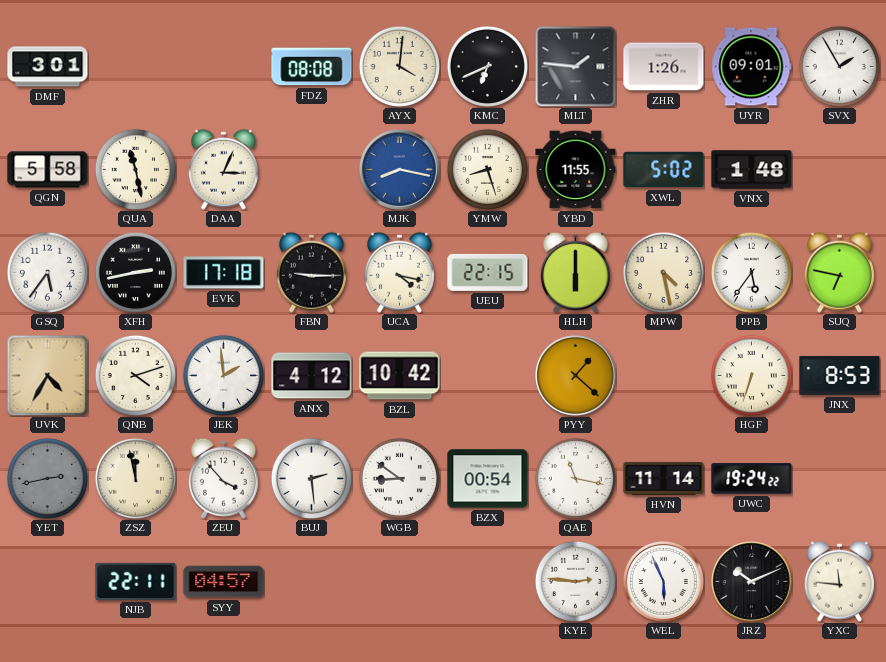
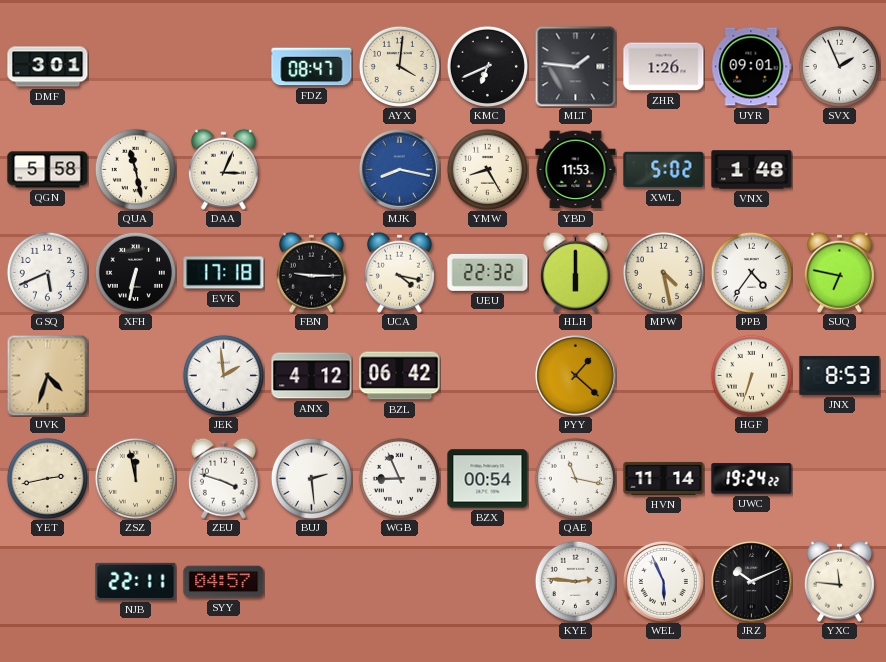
FDZ: 08:08 -> 08:47 (312, 67)
SVX: 1:55 -> 1:56 (839, 66)
YMW: 8:27 -> 8:25 (487, 169)
YBD: 11:55 -> 11:53 (576, 170)
GSQ: 5:36 -> 5:41 (47, 272)
XFH: 2:43 -> 6:32 (135, 272)
UEU: 22:15 -> 22:32 (488, 272)
PPB: 5:36 -> 4:36 (751, 272)
UVK: 4:35 -> 4:33 (47, 375)
QNB: 4:12 -> none (135, 375)
BZL: 10:42 -> 06:42 (400, 376)
YET dial: grey -> cream (47, 478)
ZEU: 3:53 -> 3:48 (223, 478)
WGB: 8:51 -> 8:56 (399, 478)
